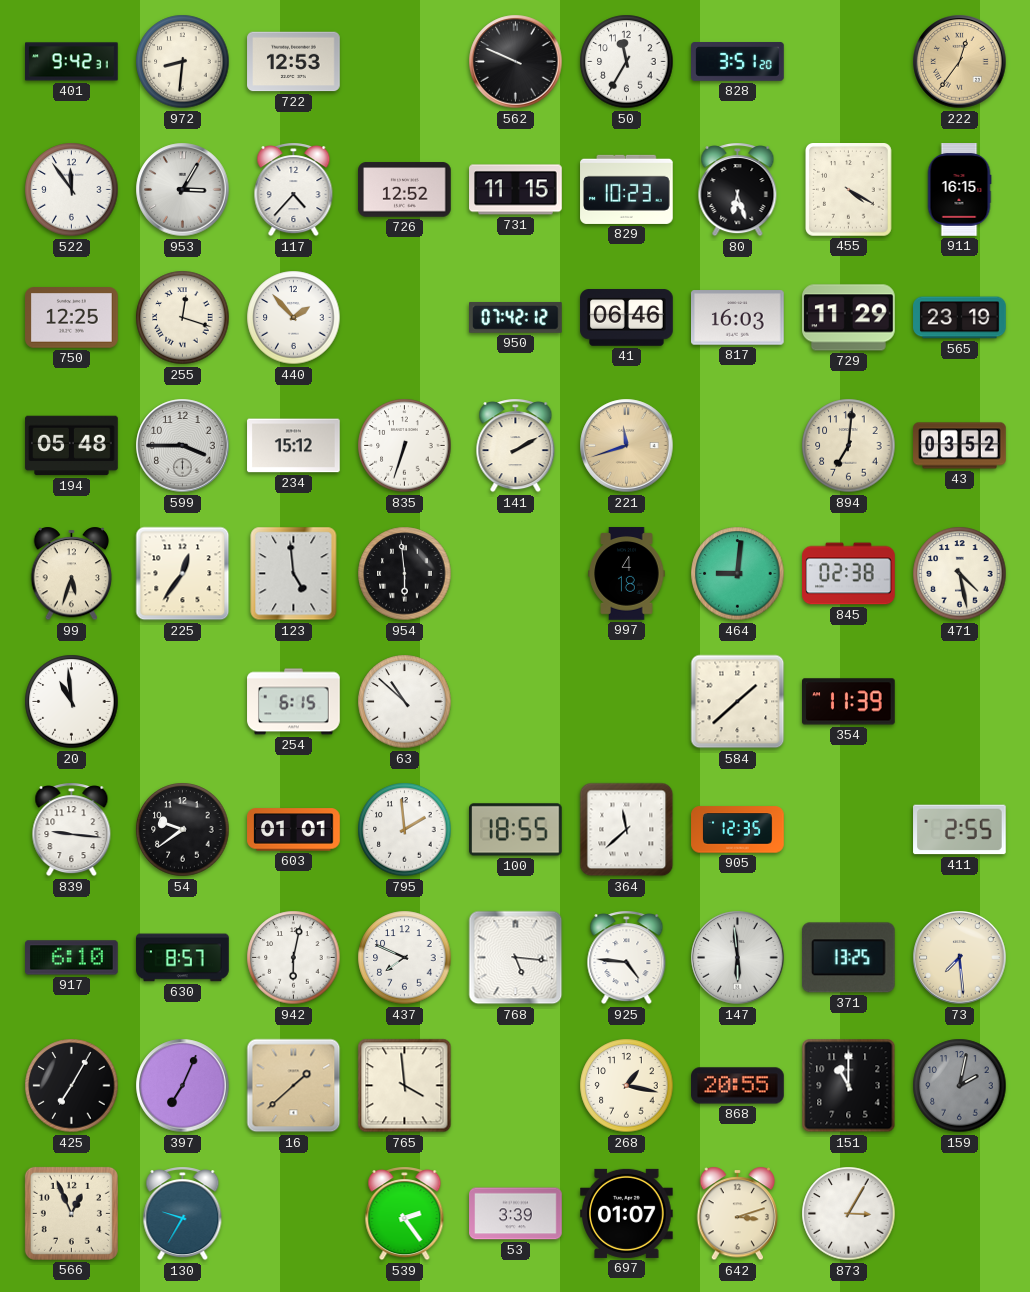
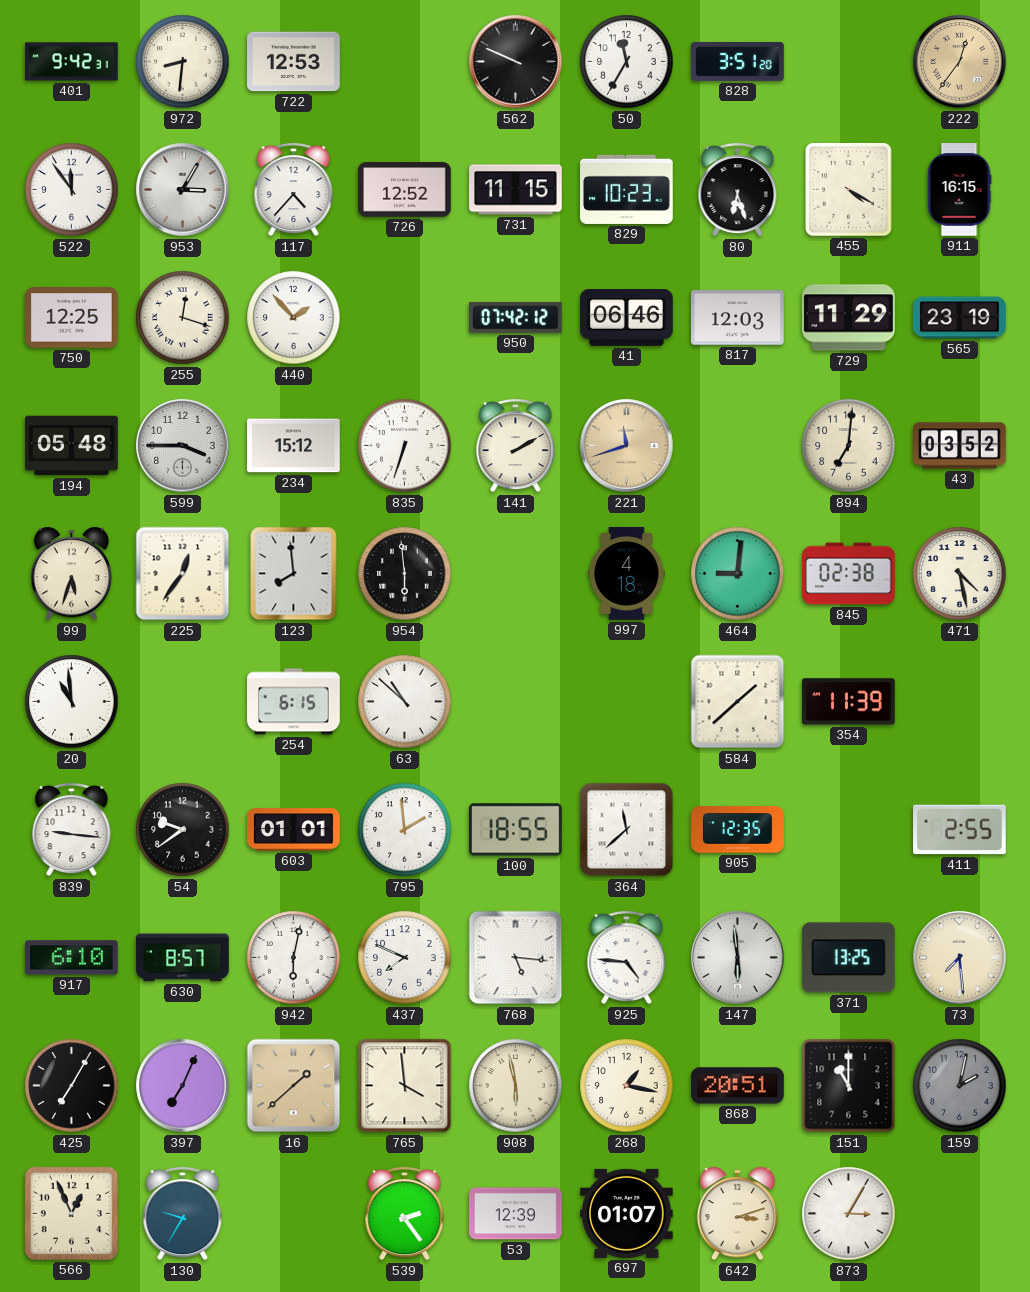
817: 16:03 -> 12:03 (738, 318)
123: 4:59 -> 7:59 (294, 574)
908: none -> 5:58 (516, 1086)
868: 20:55 -> 20:51 (738, 1086)
53: 3:39 -> 12:39 (516, 1214)
